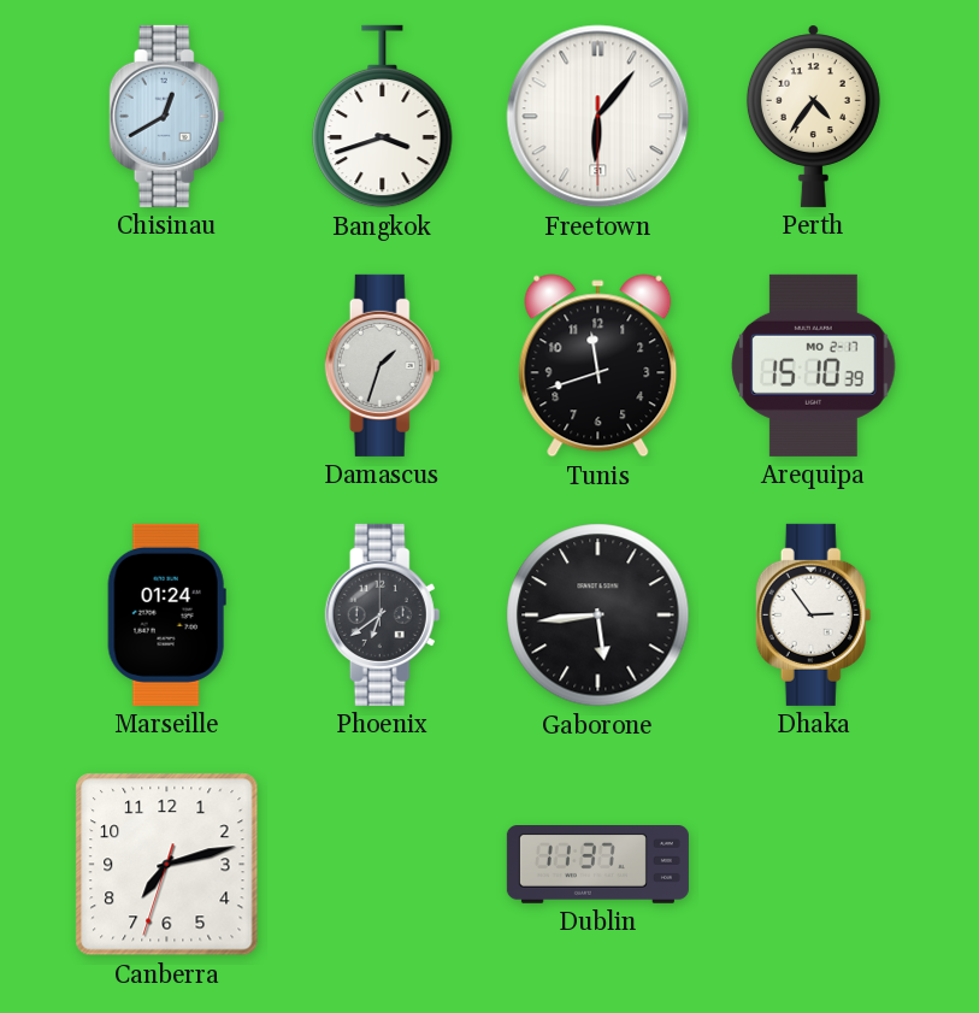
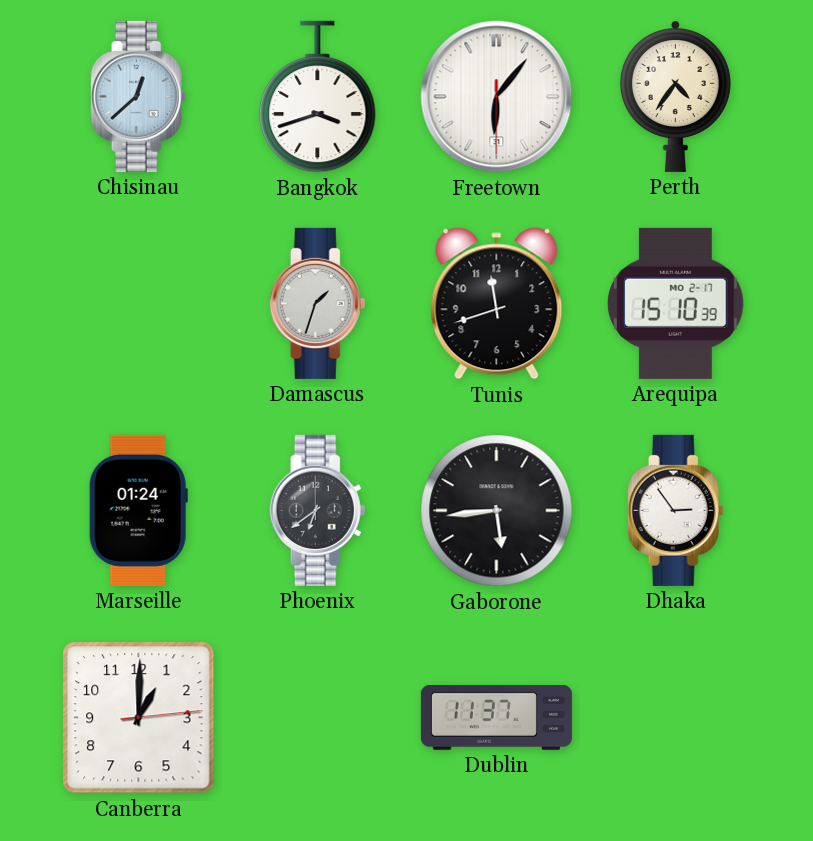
Chisinau: 12:40 -> 12:38 (139, 96)
Canberra: 7:12 -> 1:00 (139, 718)
